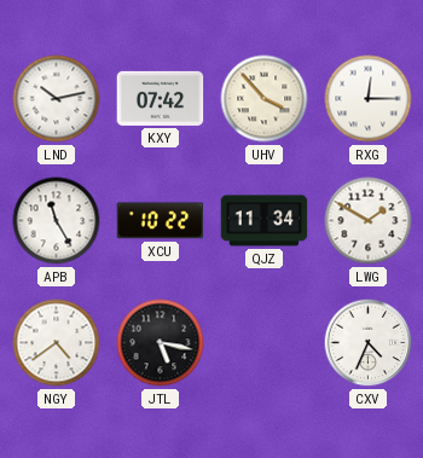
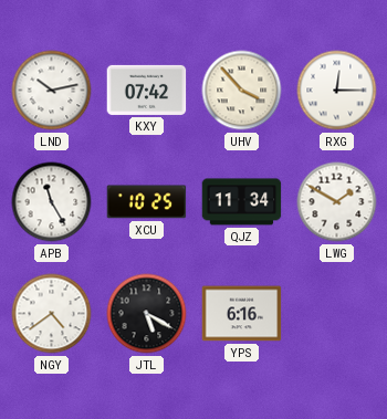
XCU: 10:22 -> 10:25 (147, 202)
JTL: 5:17 -> 5:20 (147, 314)
YPS: none -> 6:16 (242, 314)
CXV: 4:34 -> none (369, 343)
